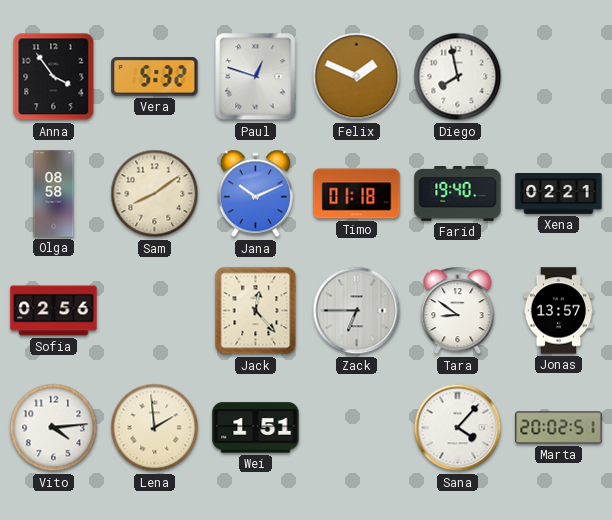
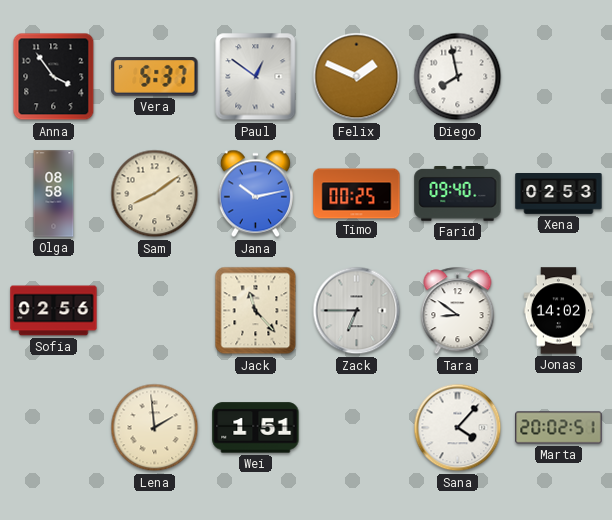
Vera: 5:32 -> 5:37 (155, 77)
Paul: 12:48 -> 12:51 (256, 77)
Jana: 10:11 -> 10:13 (255, 194)
Timo: 01:18 -> 00:25 (357, 194)
Farid: 19:40 -> 09:40 (458, 194)
Xena: 02:21 -> 02:53 (559, 194)
Jack: 12:23 -> 11:23 (256, 311)
Jonas: 13:57 -> 14:02 (559, 311)
Vito: 4:14 -> none (54, 428)
